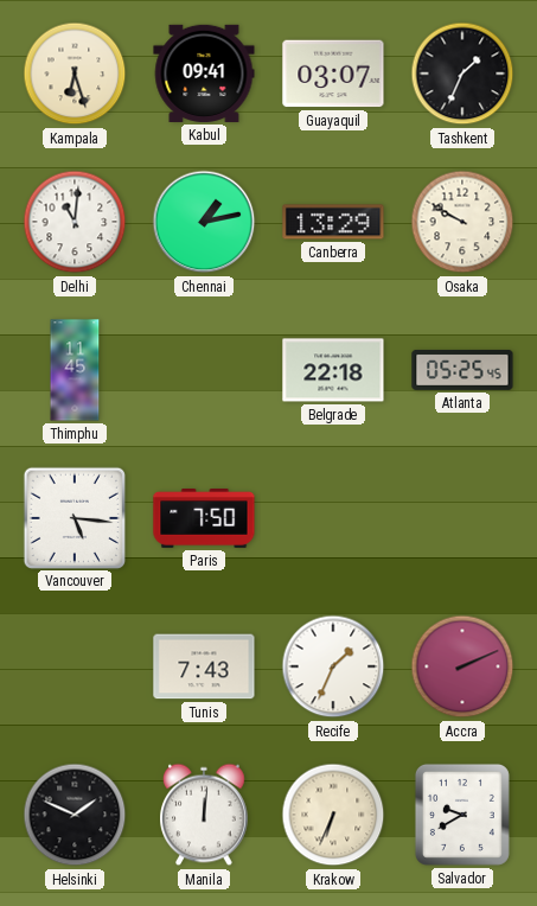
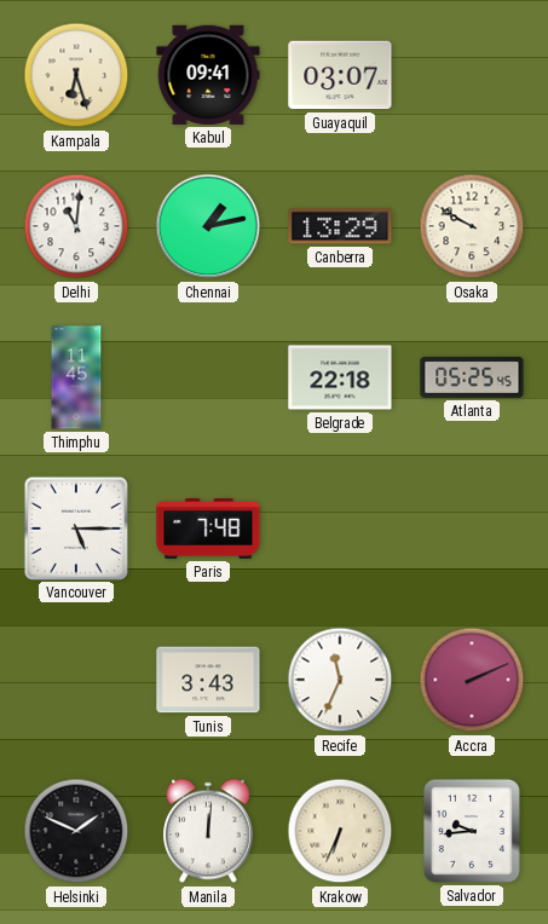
Tashkent: 1:34 -> none (462, 74)
Vancouver: 5:16 -> 5:15 (75, 527)
Paris: 7:50 -> 7:48 (208, 530)
Tunis: 7:43 -> 3:43 (208, 680)
Recife: 1:34 -> 11:34 (340, 680)
Salvador: 9:40 -> 9:44 (472, 831)
